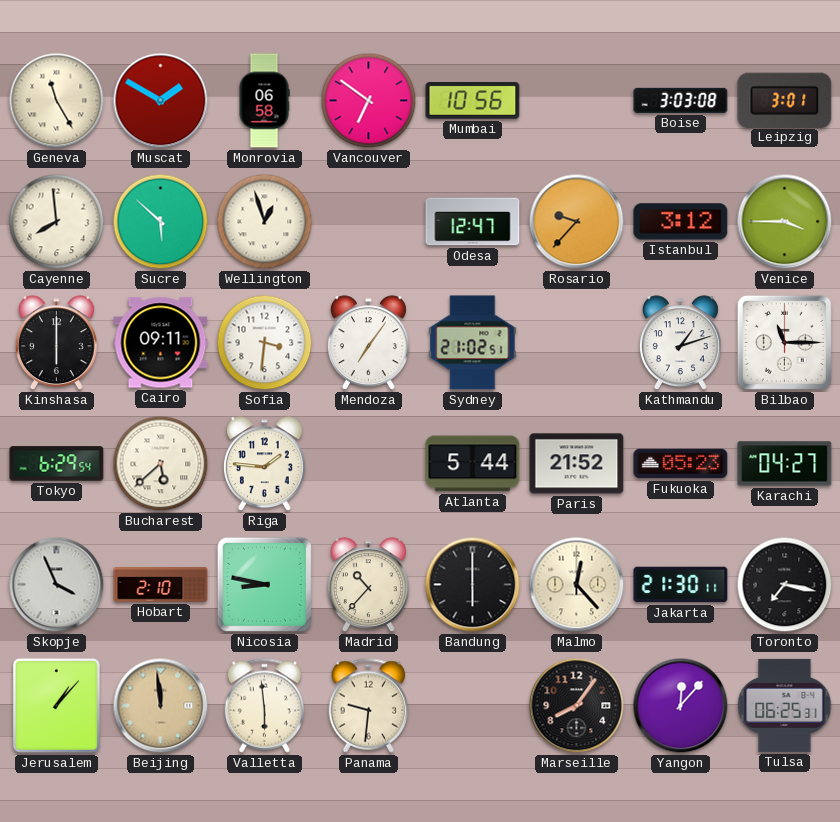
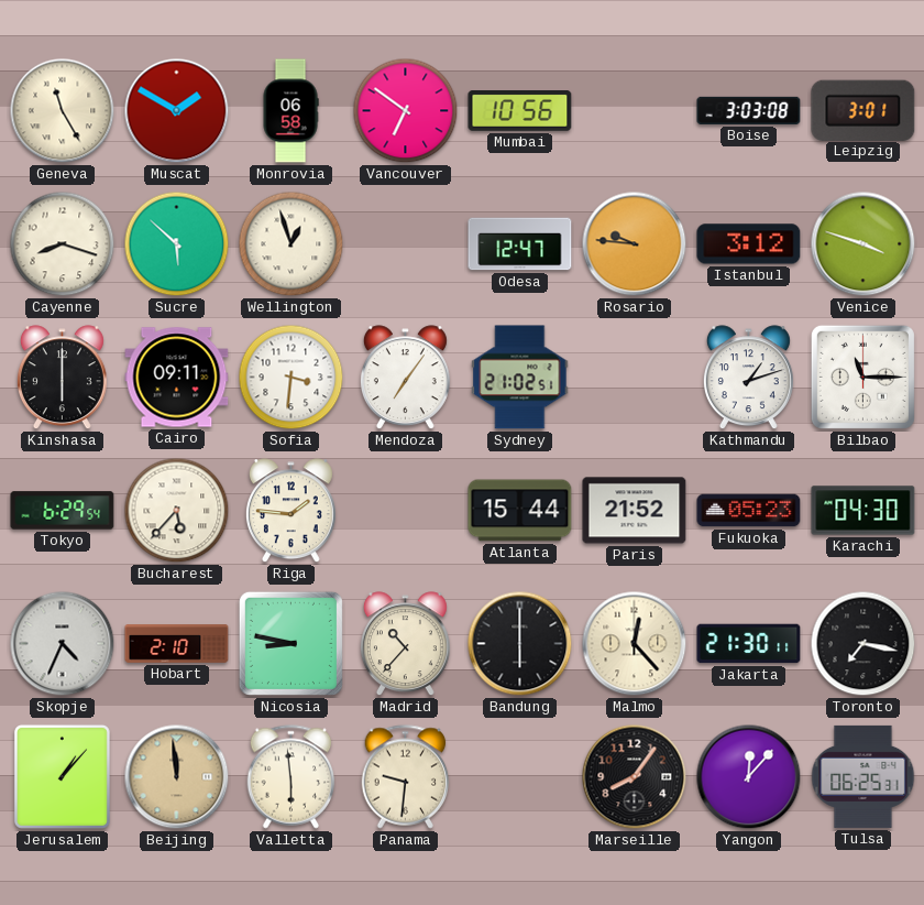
Cayenne: 7:59 -> 8:18 (63, 244)
Rosario: 9:37 -> 9:46 (635, 244)
Venice: 3:45 -> 3:48 (864, 244)
Bucharest: 5:38 -> 5:37 (177, 511)
Atlanta: 5:44 -> 15:44 (520, 511)
Karachi: 04:27 -> 04:30 (864, 511)
Skopje: 3:56 -> 4:34 (63, 644)
